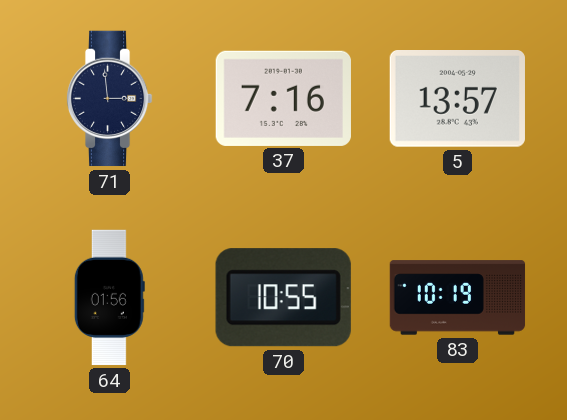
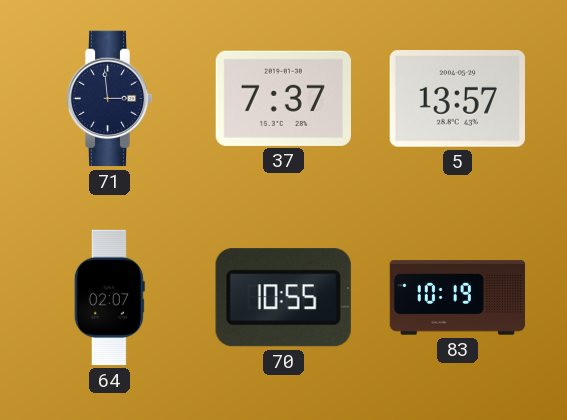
37: 7:16 -> 7:37 (283, 98)
64: 01:56 -> 02:07 (109, 298)
